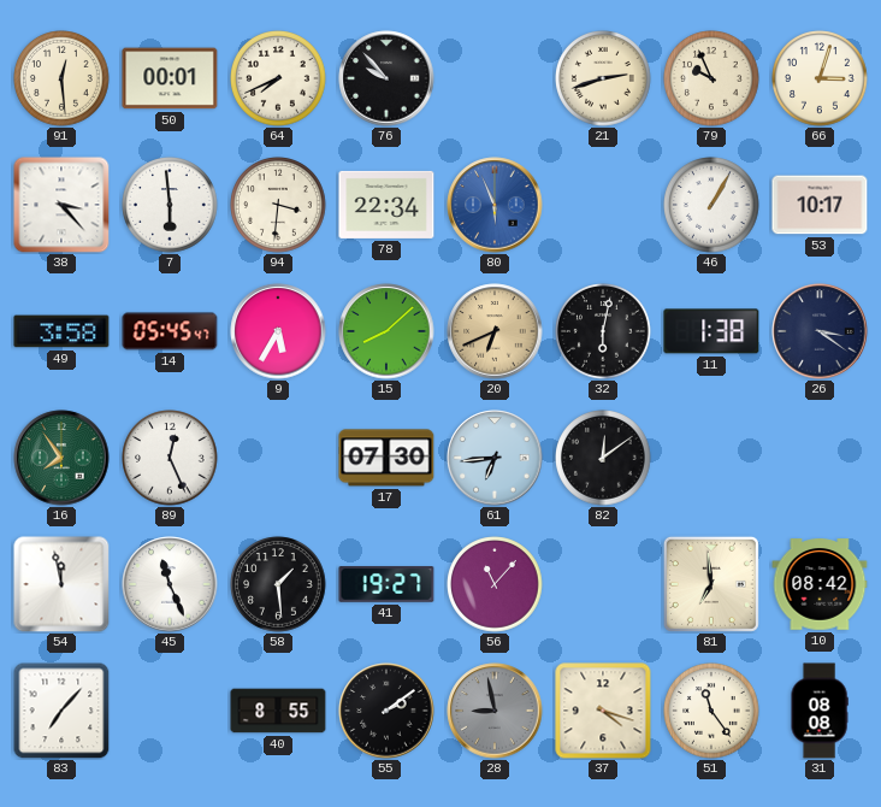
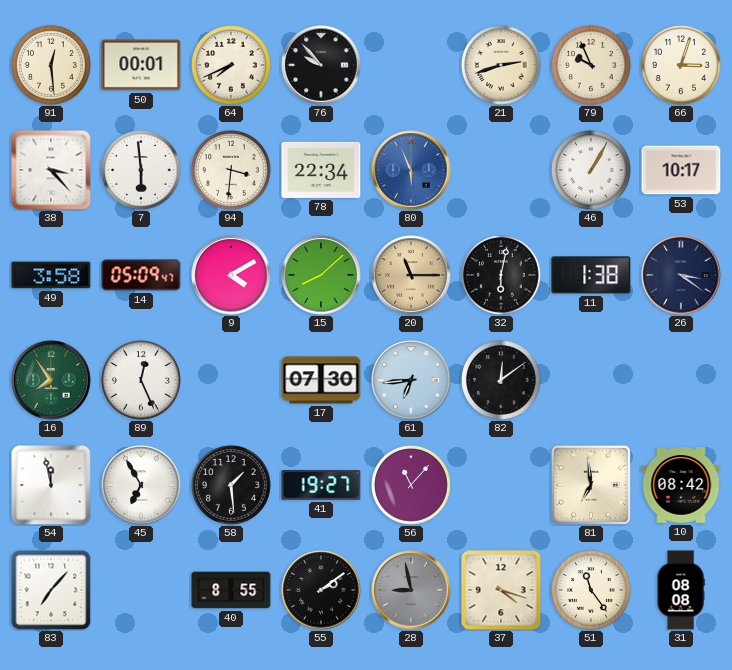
14: 05:45 -> 05:09 (141, 275)
9: 5:35 -> 4:10 (231, 275)
20: 6:41 -> 11:15 (411, 275)
45: 11:26 -> 6:55 (141, 485)
